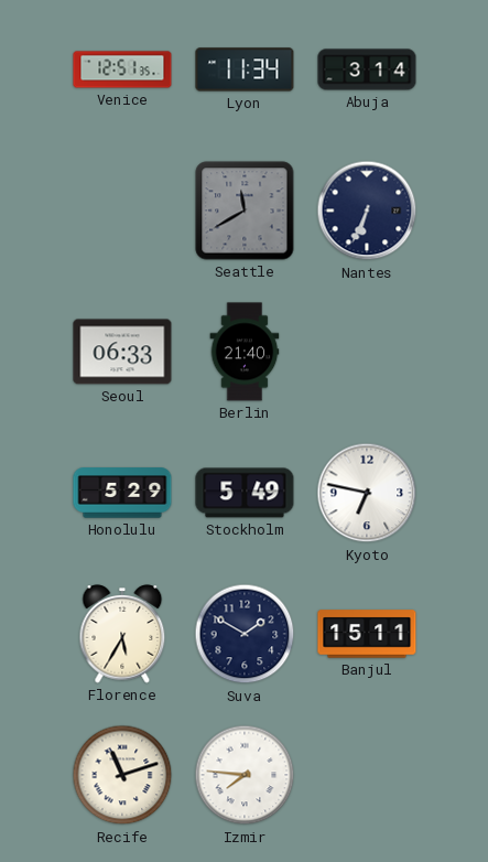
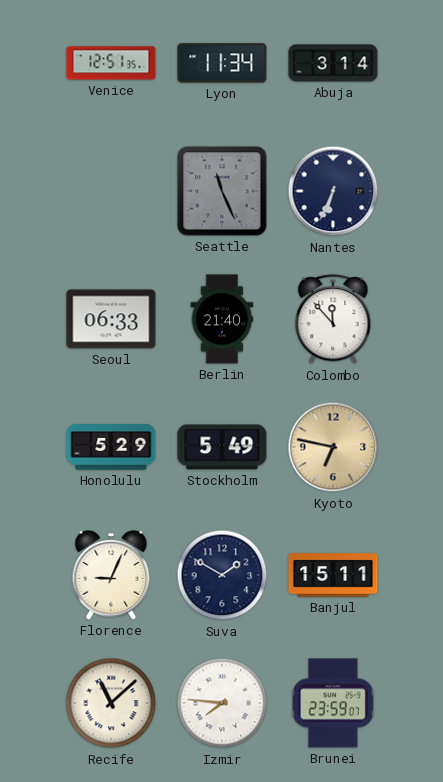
Seattle: 11:40 -> 11:26 (222, 191)
Colombo: none -> 11:53 (333, 320)
Kyoto dial: white -> champagne (333, 447)
Florence: 5:35 -> 9:04 (111, 575)
Recife: 11:12 -> 11:08 (111, 703)
Brunei: none -> 23:59 (333, 703)
